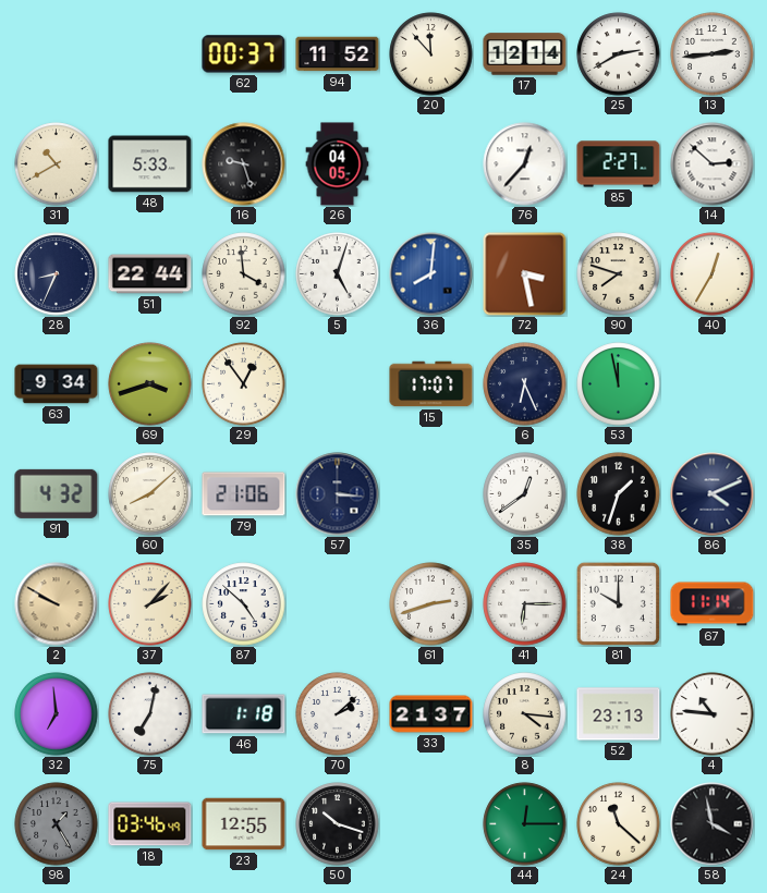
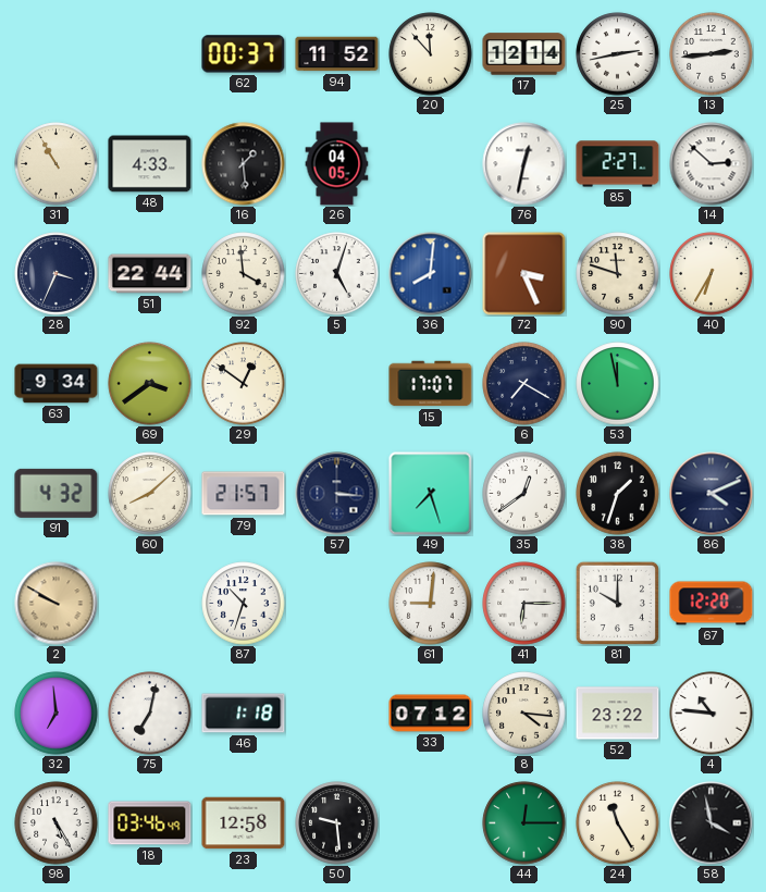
25: 2:40 -> 2:43 (618, 54)
31: 10:40 -> 10:55 (57, 164)
48: 5:33 -> 4:33 (150, 164)
16: 9:27 -> 1:29 (244, 164)
76: 12:37 -> 12:32 (524, 164)
28: 8:34 -> 3:34 (57, 274)
72: 3:28 -> 3:26 (524, 274)
90: 7:48 -> 11:48 (618, 274)
40: 12:35 -> 6:35 (712, 274)
69: 3:42 -> 3:39 (150, 384)
29: 12:54 -> 12:51 (244, 384)
6: 6:26 -> 7:20 (524, 384)
79: 21:06 -> 21:57 (244, 494)
49: none -> 7:27 (431, 494)
37: 2:07 -> none (150, 604)
87: 4:52 -> 10:33 (244, 604)
61: 2:42 -> 9:01 (431, 604)
67: 11:14 -> 12:20 (712, 604)
70: 2:08 -> none (338, 714)
33: 21:37 -> 07:12 (431, 714)
52: 23:13 -> 23:22 (618, 714)
98: 1:25 -> 5:25 (57, 823)
98 dial: grey -> white (57, 823)
23: 12:55 -> 12:58 (244, 823)
50: 10:18 -> 9:29 (337, 823)
24: 11:22 -> 11:25 (618, 823)
